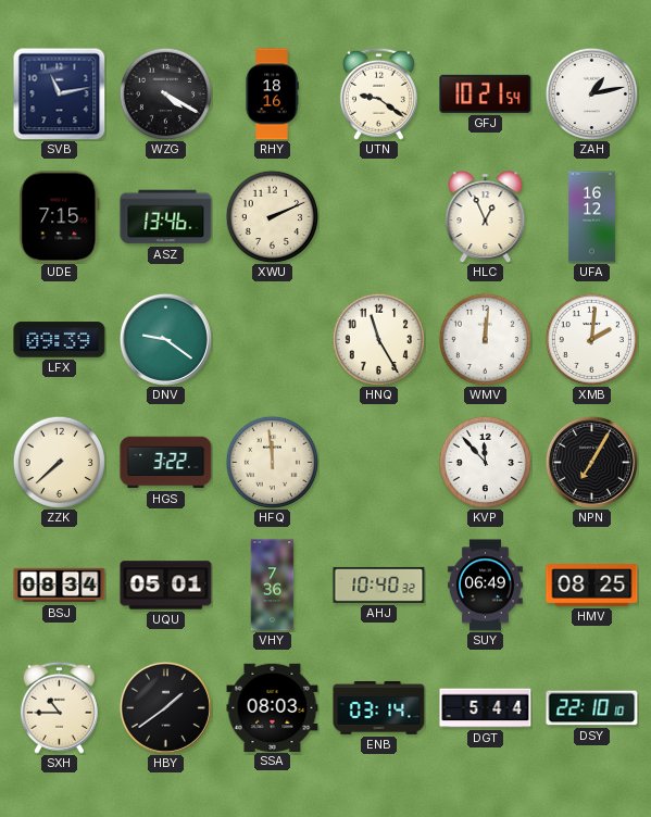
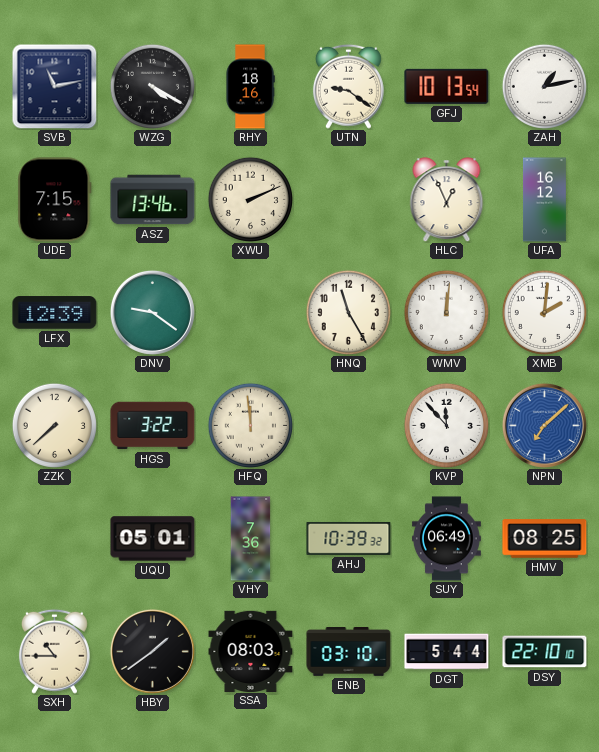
GFJ: 10:21 -> 10:13 (447, 86)
LFX: 09:39 -> 12:39 (55, 313)
NPN: 7:05 -> 7:08 (544, 425)
NPN dial: black -> blue (544, 425)
BSJ: 08:34 -> none (60, 586)
AHJ: 10:40 -> 10:39 (349, 538)
ENB: 03:14 -> 03:10 (349, 652)
